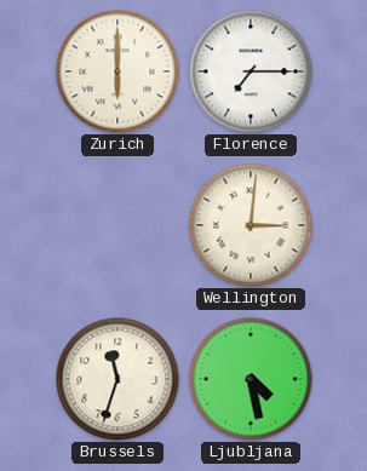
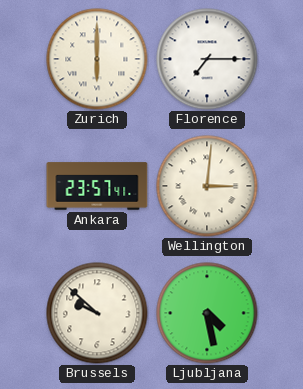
Ankara: none -> 23:57 (97, 186)
Brussels: 11:33 -> 9:52 (97, 313)
